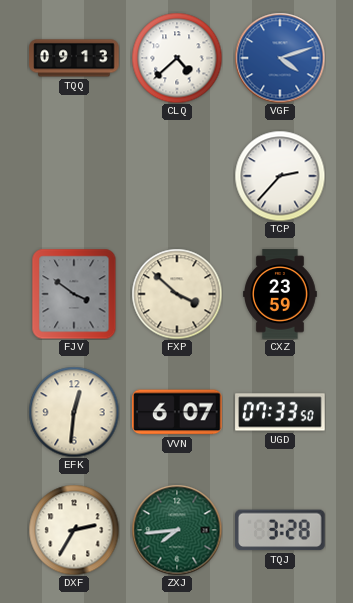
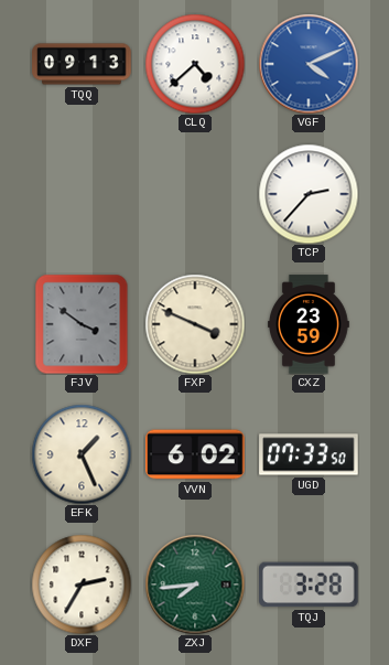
VGF: 4:12 -> 4:11 (309, 64)
FXP: 3:52 -> 3:49 (195, 324)
EFK: 12:31 -> 1:26 (82, 454)
VVN: 6:07 -> 6:02 (195, 454)
